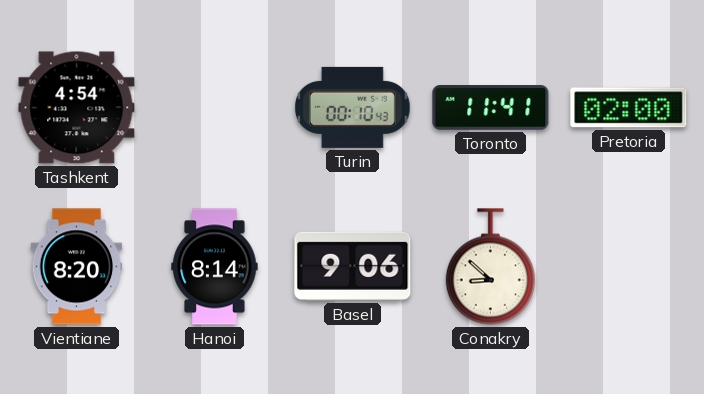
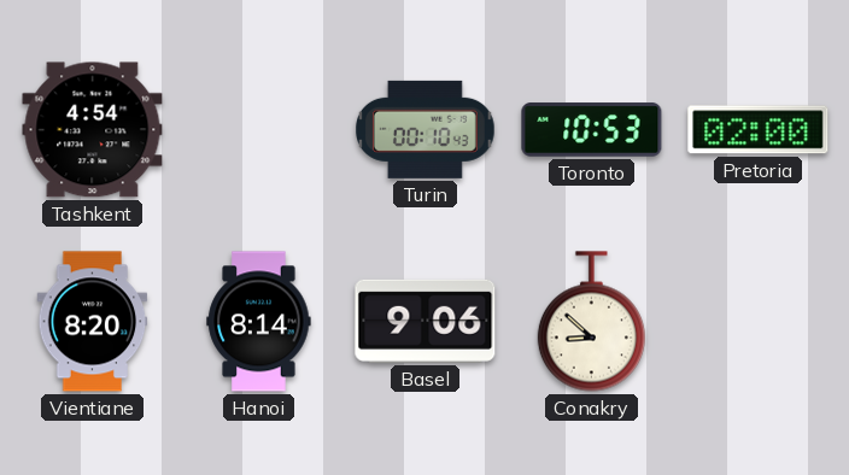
Toronto: 11:41 -> 10:53 (592, 130)
